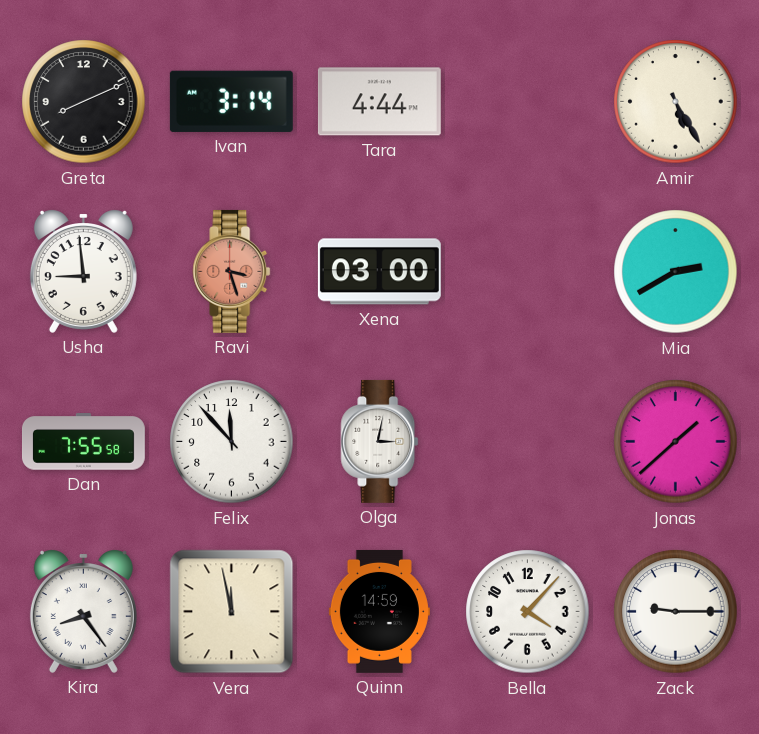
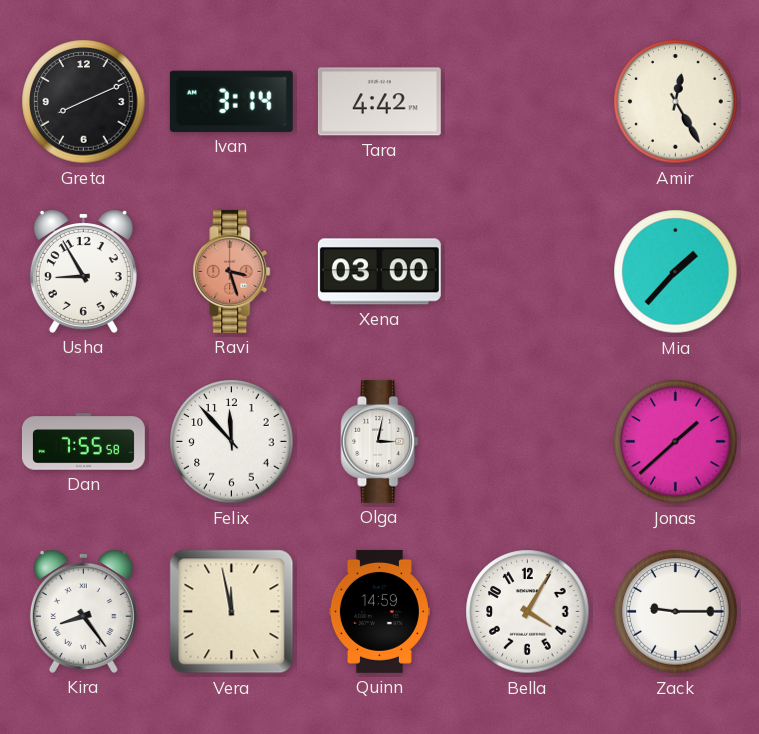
Tara: 4:44 -> 4:42 (379, 102)
Amir: 5:25 -> 12:25 (676, 102)
Usha: 8:59 -> 8:55 (83, 271)
Mia: 2:40 -> 1:37 (676, 272)
Bella: 4:07 -> 4:05 (528, 612)
